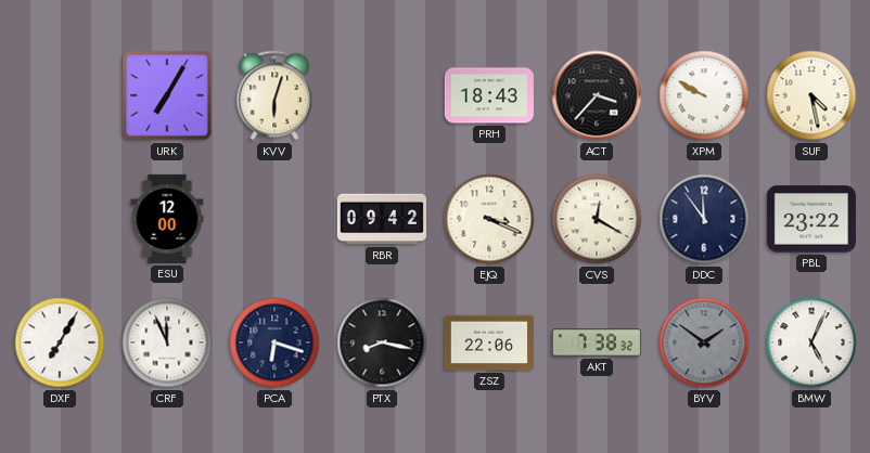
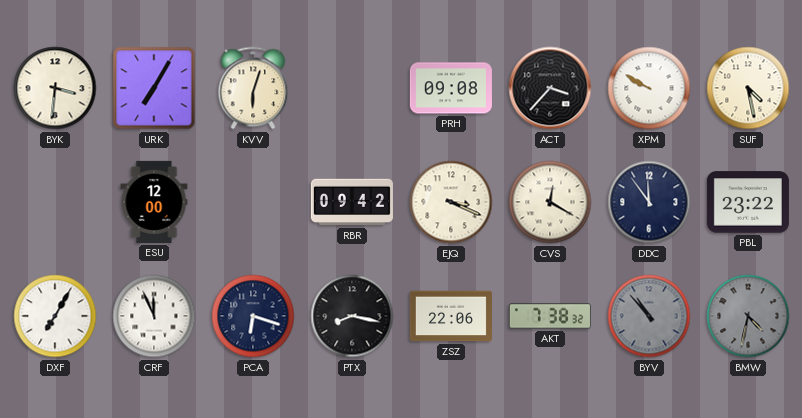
BYK: none -> 3:31 (55, 88)
PRH: 18:43 -> 09:08 (451, 88)
BYV: 1:51 -> 10:53 (649, 316)
BMW: 5:04 -> 4:32 (748, 316)
BMW dial: white -> grey (748, 316)
